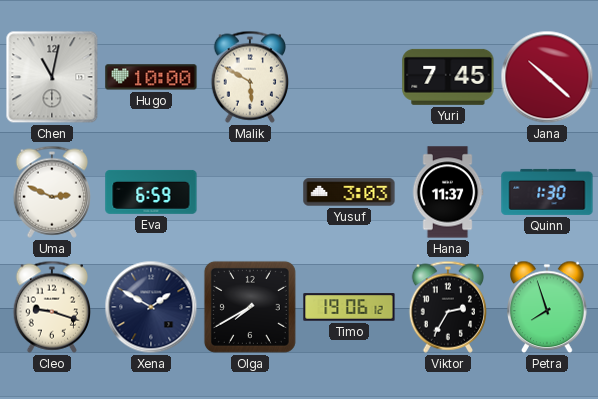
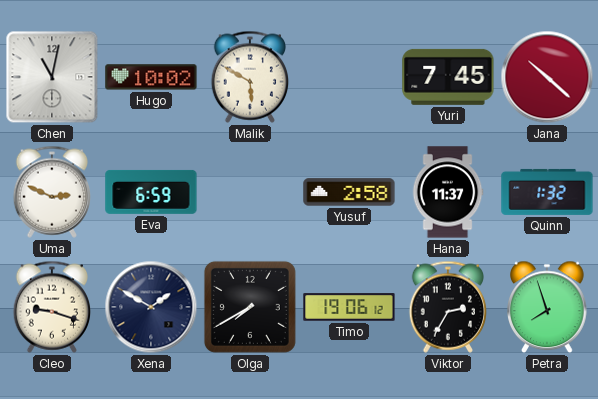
Hugo: 10:00 -> 10:02 (151, 77)
Yusuf: 3:03 -> 2:58 (349, 192)
Quinn: 1:30 -> 1:32 (547, 192)
